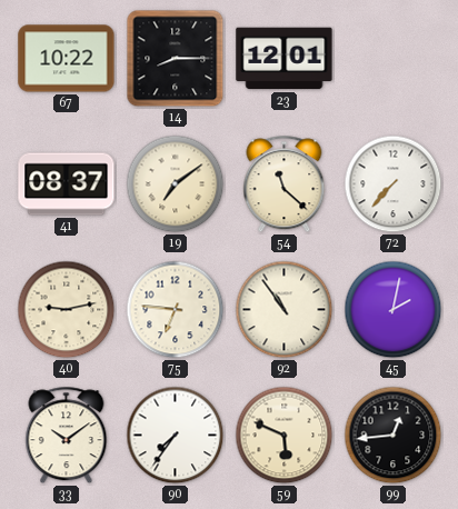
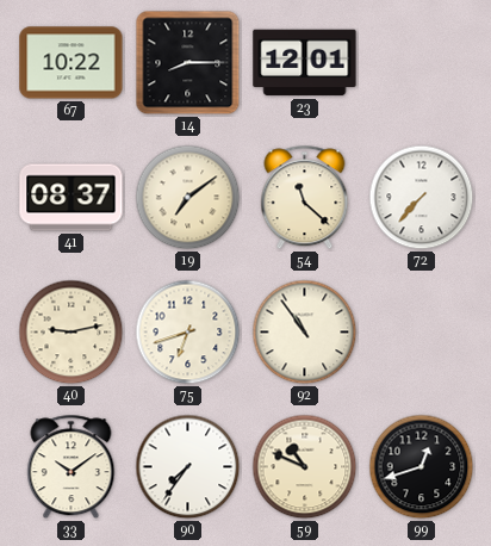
75: 6:46 -> 6:42 (188, 333)
45: 2:02 -> none (394, 310)
59: 5:49 -> 10:49 (305, 467)
99: 12:44 -> 12:42 (422, 467)
